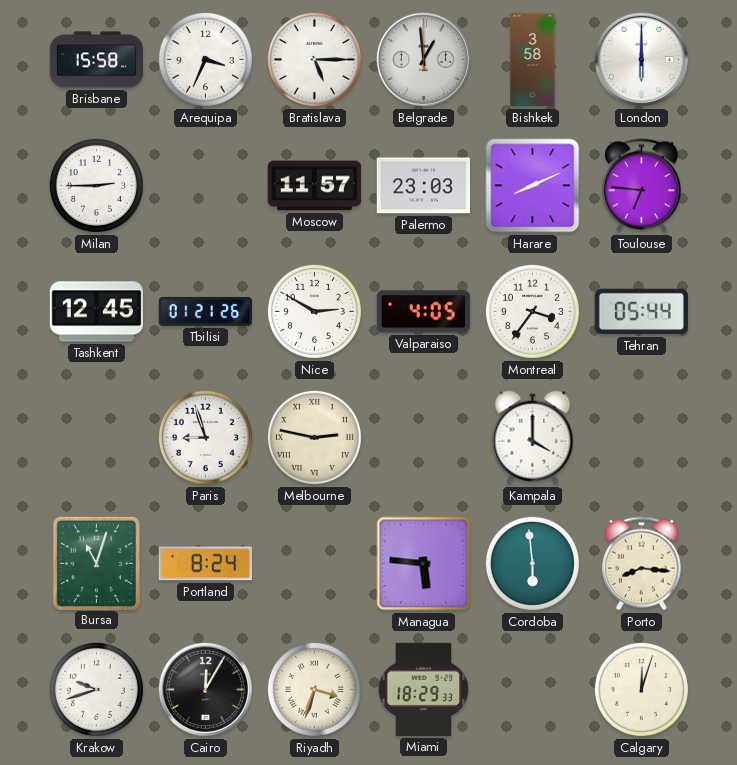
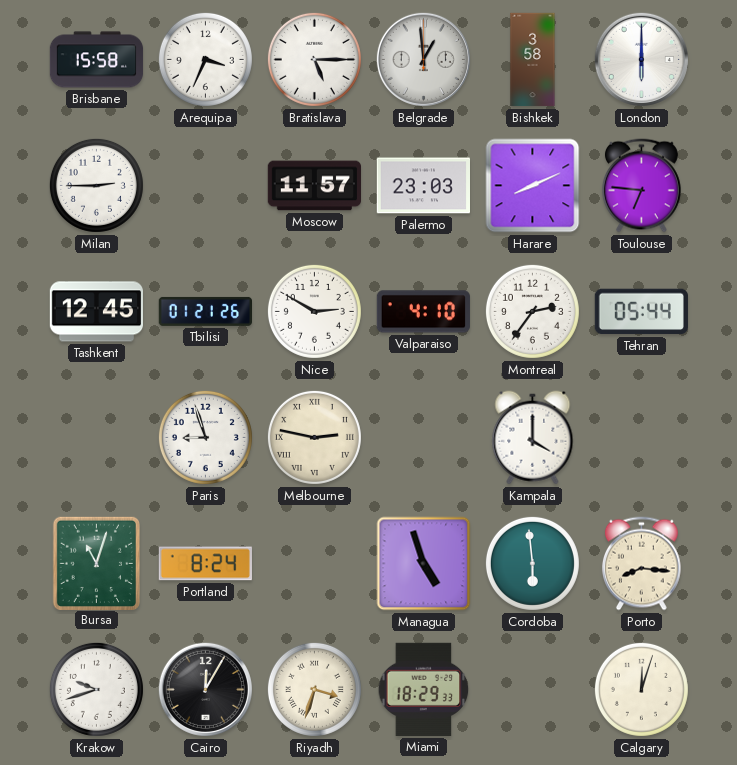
Valparaiso: 4:05 -> 4:10 (423, 312)
Montreal: 3:36 -> 2:36 (532, 311)
Managua: 5:46 -> 4:57 (424, 564)
